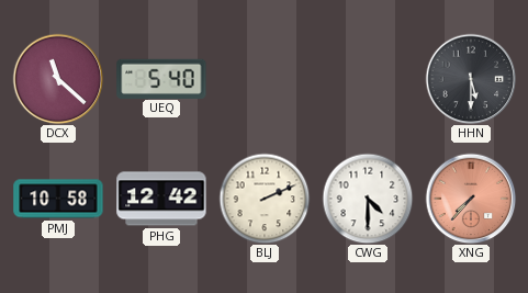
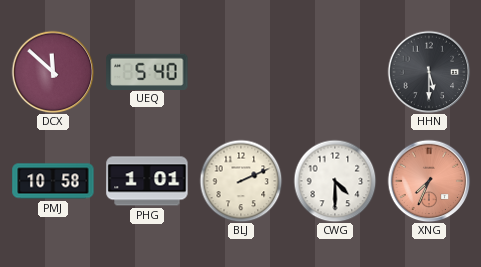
DCX: 11:22 -> 11:52 (53, 72)
PHG: 12:42 -> 1:01 (147, 181)
XNG: 7:37 -> 7:34 (429, 181)
